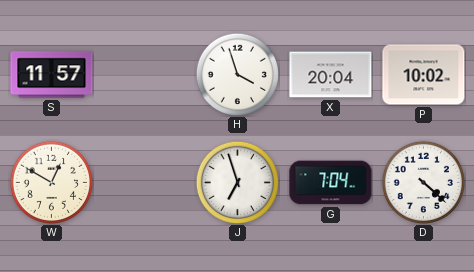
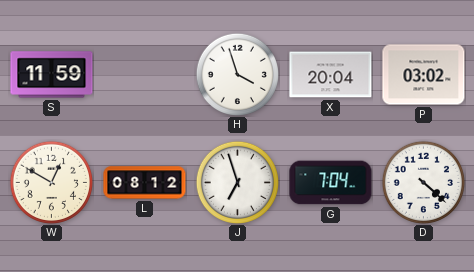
S: 11:57 -> 11:59 (52, 75)
P: 10:02 -> 03:02 (424, 75)
L: none -> 08:12 (145, 183)
